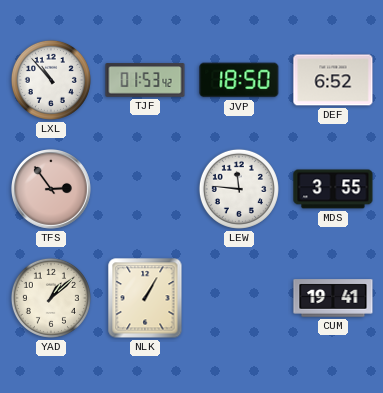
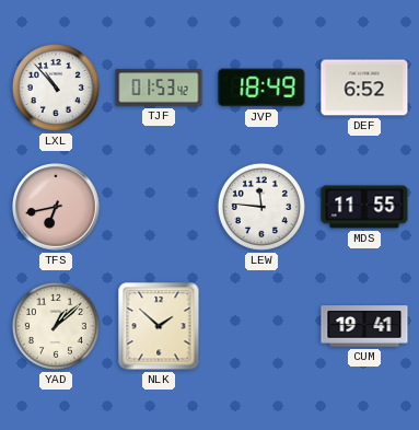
JVP: 18:50 -> 18:49 (261, 88)
TFS: 2:54 -> 6:43 (57, 208)
MDS: 3:55 -> 11:55 (364, 207)
NLK: 1:05 -> 1:52 (159, 326)
